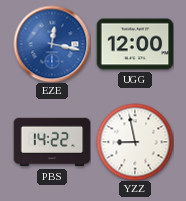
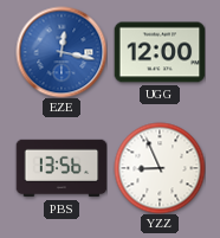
PBS: 14:22 -> 13:56 (62, 168)
YZZ: 8:58 -> 8:56 (160, 168)
